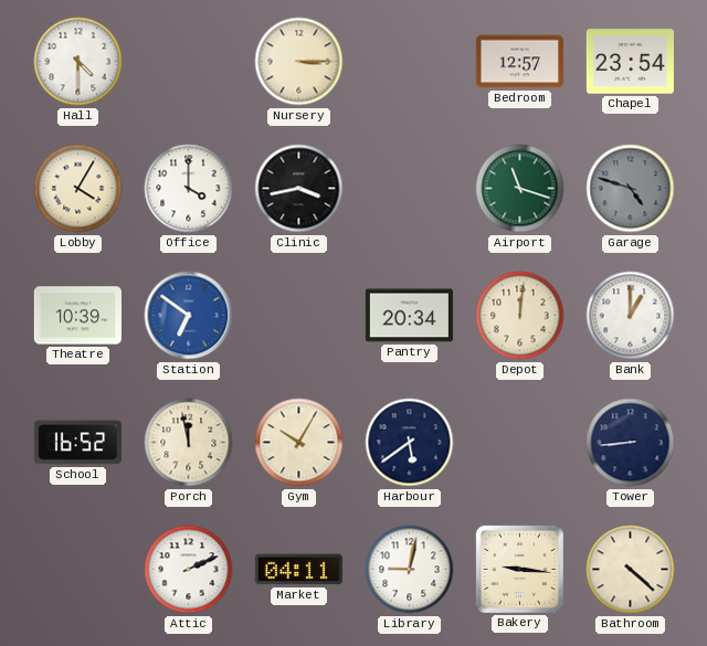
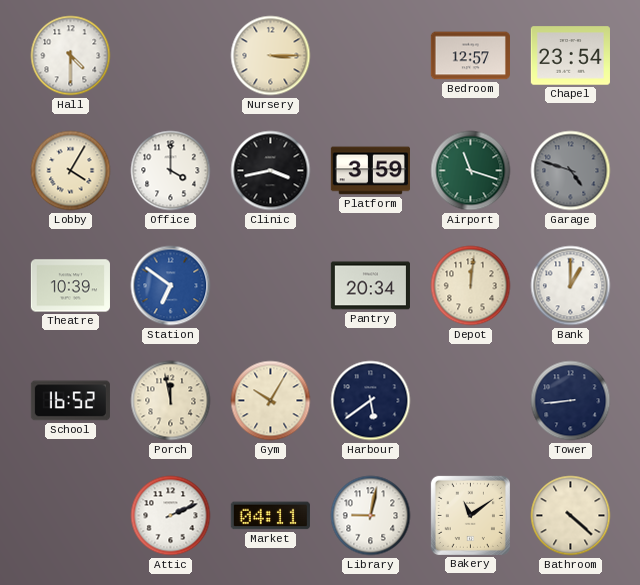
Platform: none -> 3:59 (370, 171)
Bakery: 9:16 -> 11:09 (470, 515)
